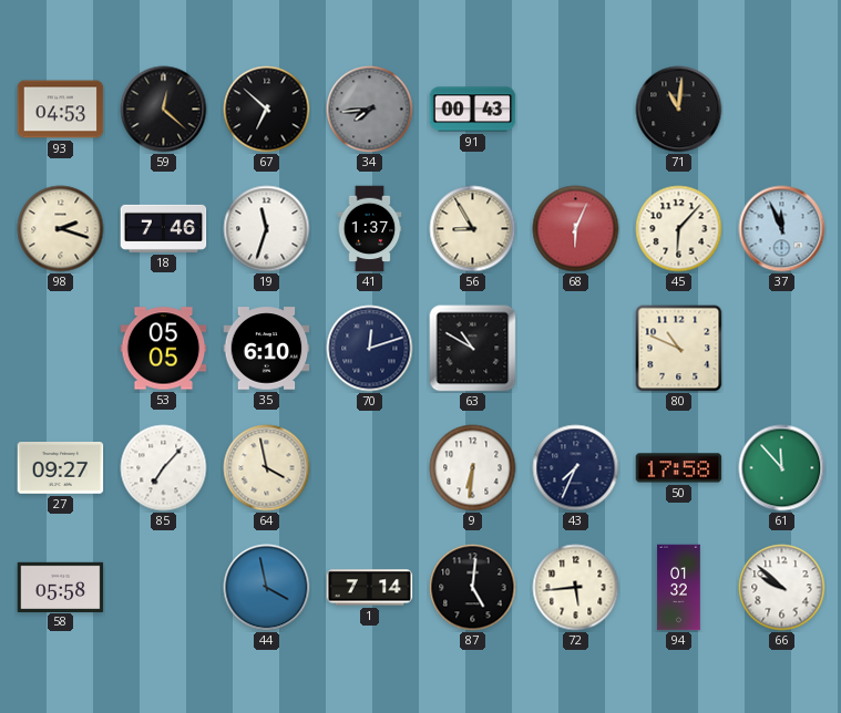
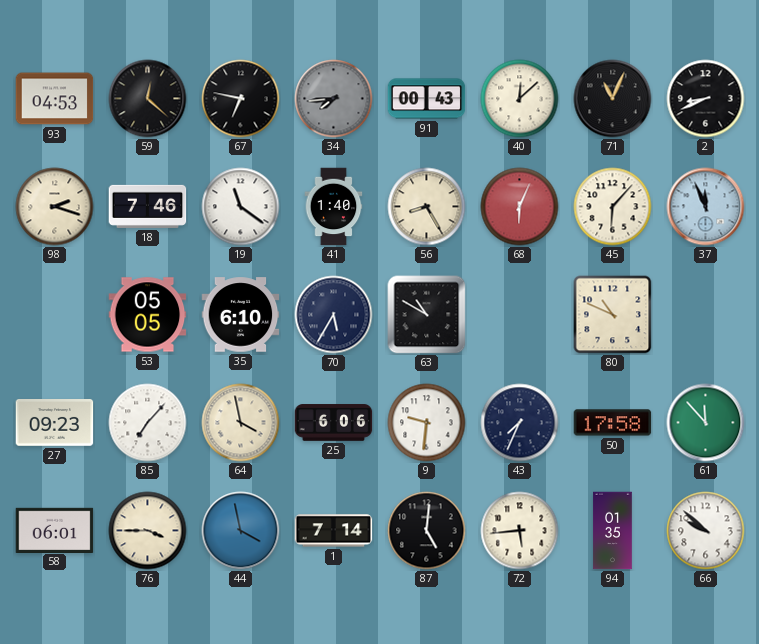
67: 6:52 -> 6:47 (241, 99)
40: none -> 12:08 (520, 99)
71: 11:01 -> 11:04 (613, 99)
2: none -> 8:41 (706, 99)
19: 11:33 -> 11:21 (241, 207)
41: 1:37 -> 1:40 (334, 207)
56: 8:55 -> 8:25 (427, 207)
70: 12:12 -> 5:35 (334, 315)
27: 09:27 -> 09:23 (55, 423)
25: none -> 6:06 (334, 423)
9: 6:31 -> 9:31 (427, 423)
58: 05:58 -> 06:01 (55, 530)
76: none -> 3:45 (148, 531)
94: 01:32 -> 01:35 (613, 531)
